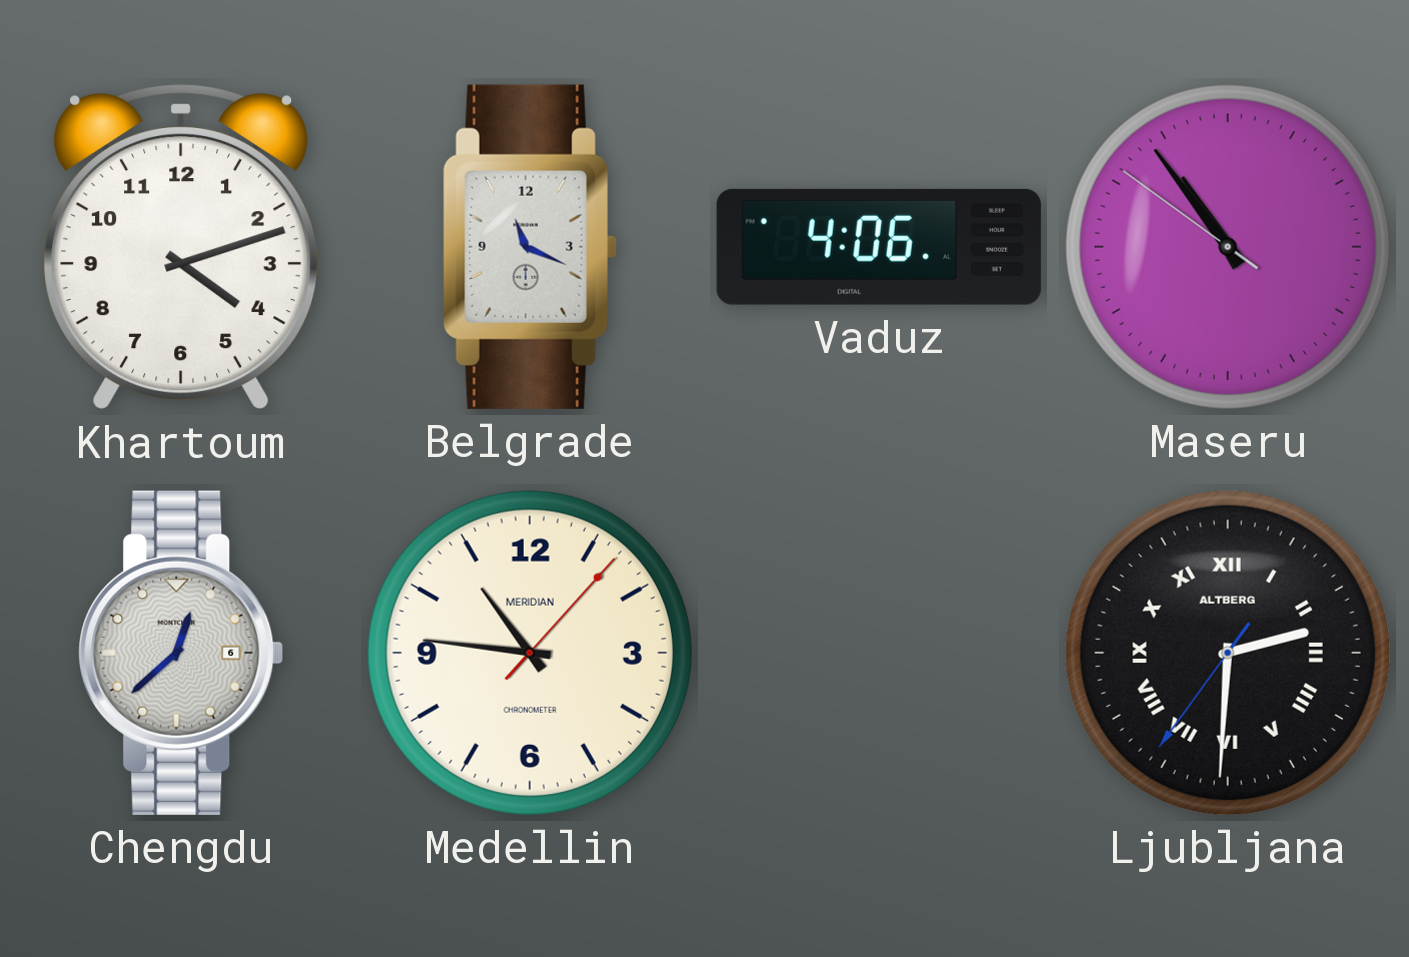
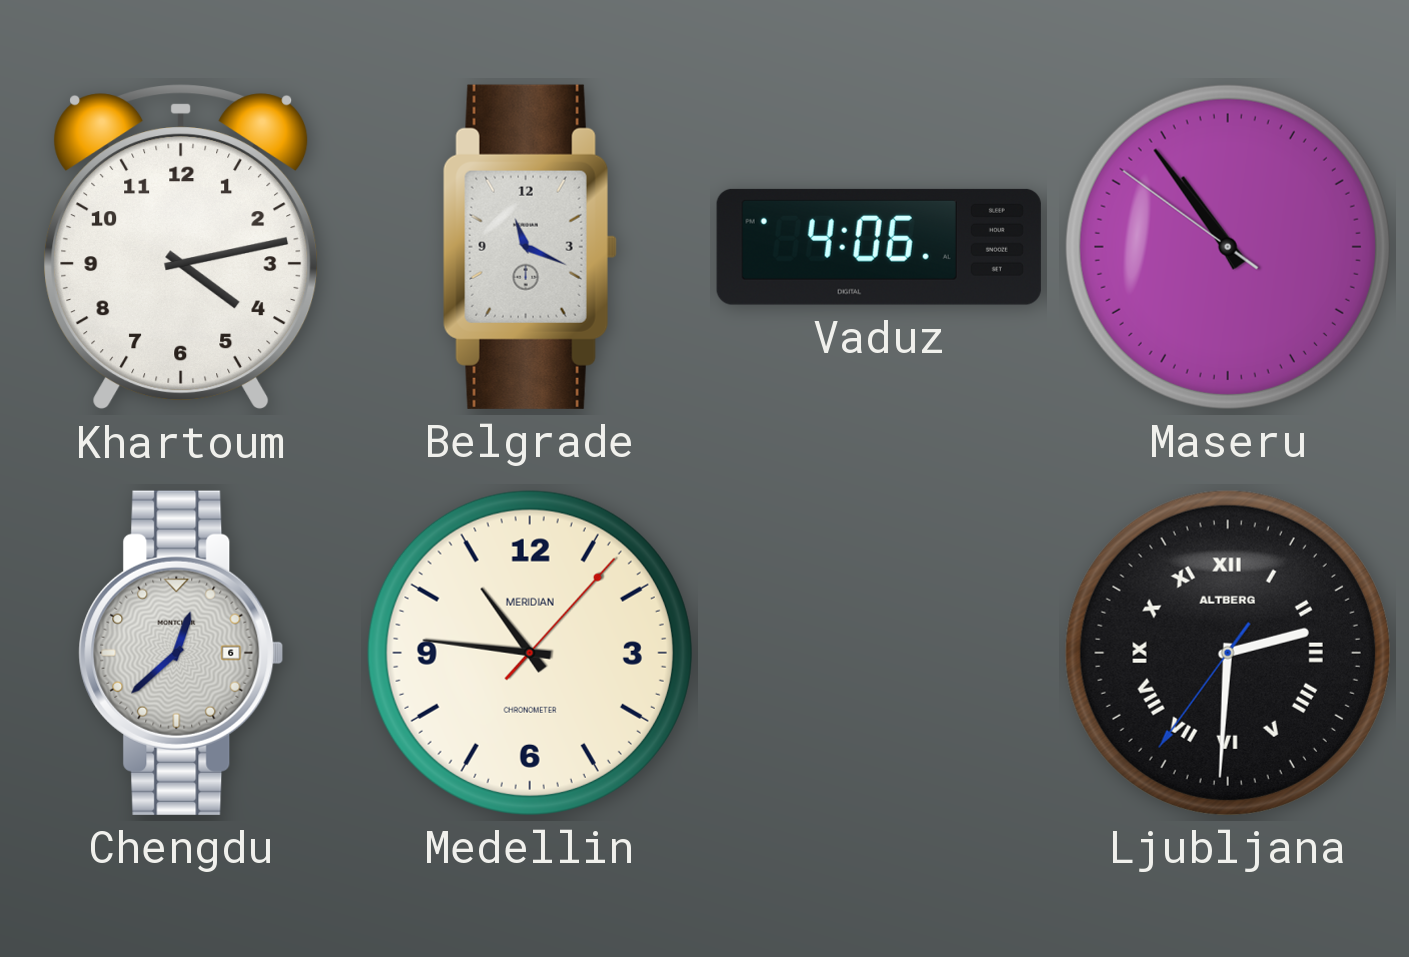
Khartoum: 4:12 -> 4:13 (181, 247)
